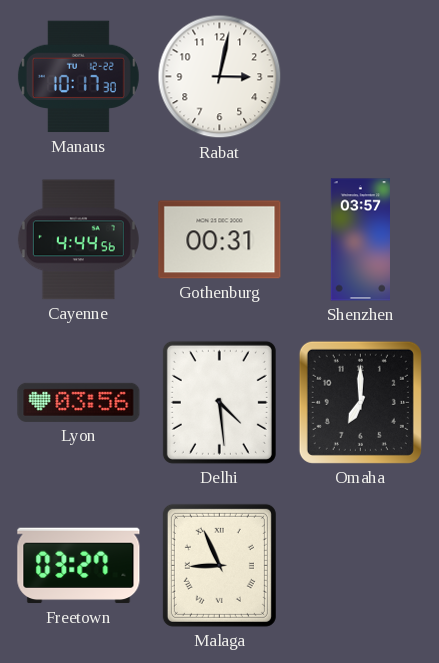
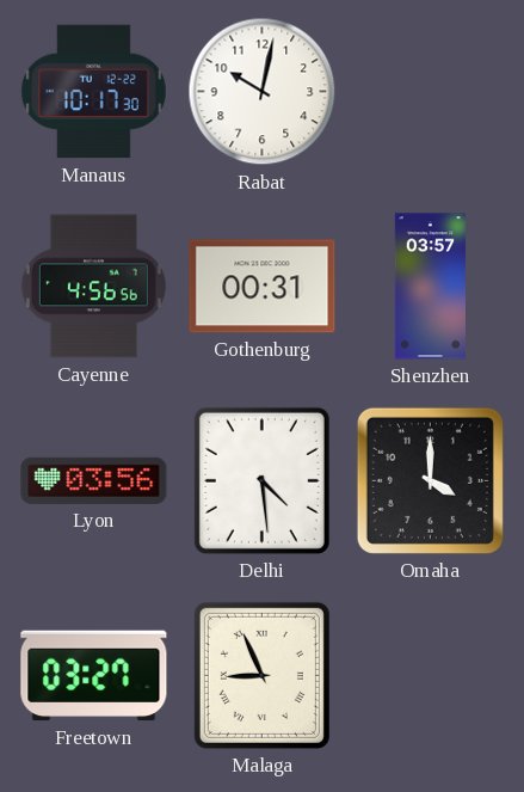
Rabat: 3:02 -> 10:02 (263, 92)
Cayenne: 4:44 -> 4:56 (93, 287)
Omaha: 7:00 -> 4:00 (430, 480)
